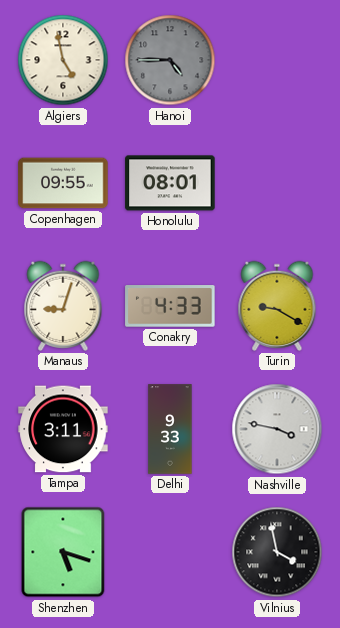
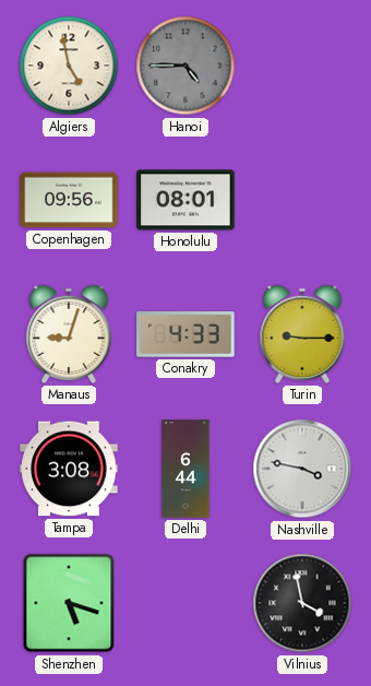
Copenhagen: 09:55 -> 09:56 (69, 200)
Turin: 9:20 -> 9:15 (302, 334)
Tampa: 3:11 -> 3:08 (69, 469)
Delhi: 9:33 -> 6:44 (185, 469)
